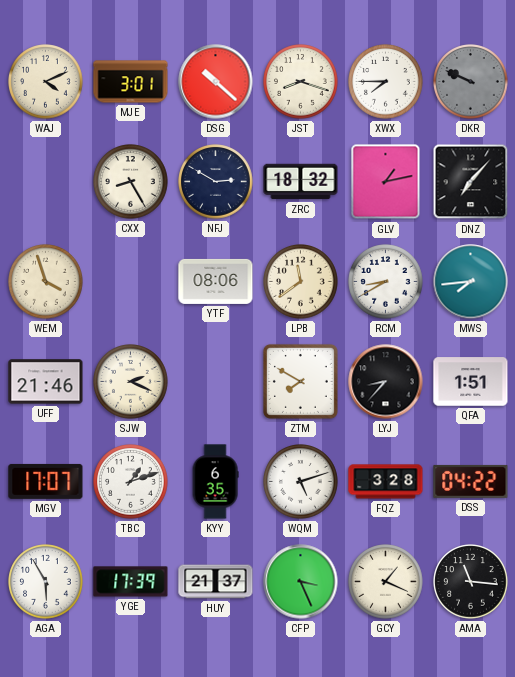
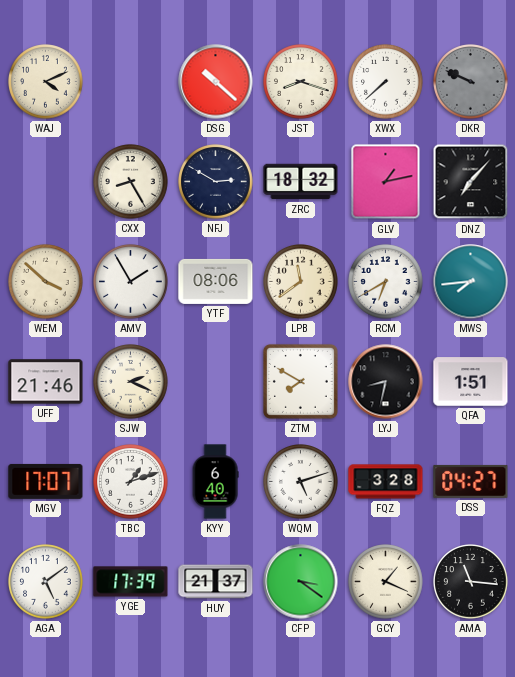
MJE: 3:01 -> none (131, 82)
XWX: 7:45 -> 7:38 (386, 82)
WEM: 3:57 -> 3:52 (46, 282)
AMV: none -> 1:55 (131, 282)
RCM: 8:40 -> 6:40 (386, 282)
LYJ: 8:37 -> 8:32 (386, 382)
KYY: 6:35 -> 6:40 (215, 482)
DSS: 04:22 -> 04:27 (471, 481)
AGA: 5:55 -> 5:09 (46, 582)
CFP: 3:26 -> 3:21 (301, 582)
